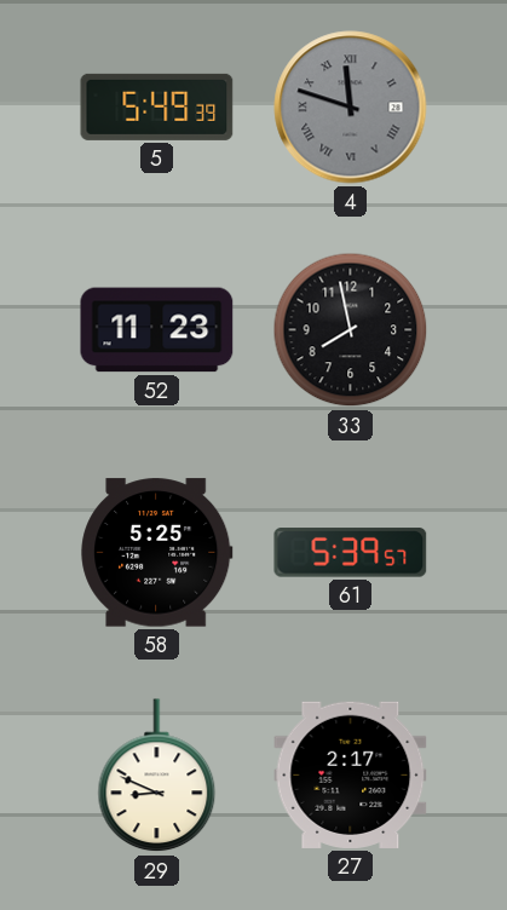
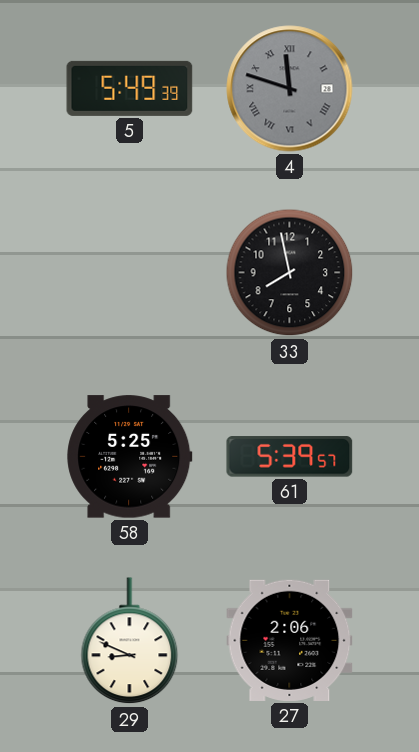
52: 11:23 -> none (157, 330)
27: 2:17 -> 2:06 (290, 640)
